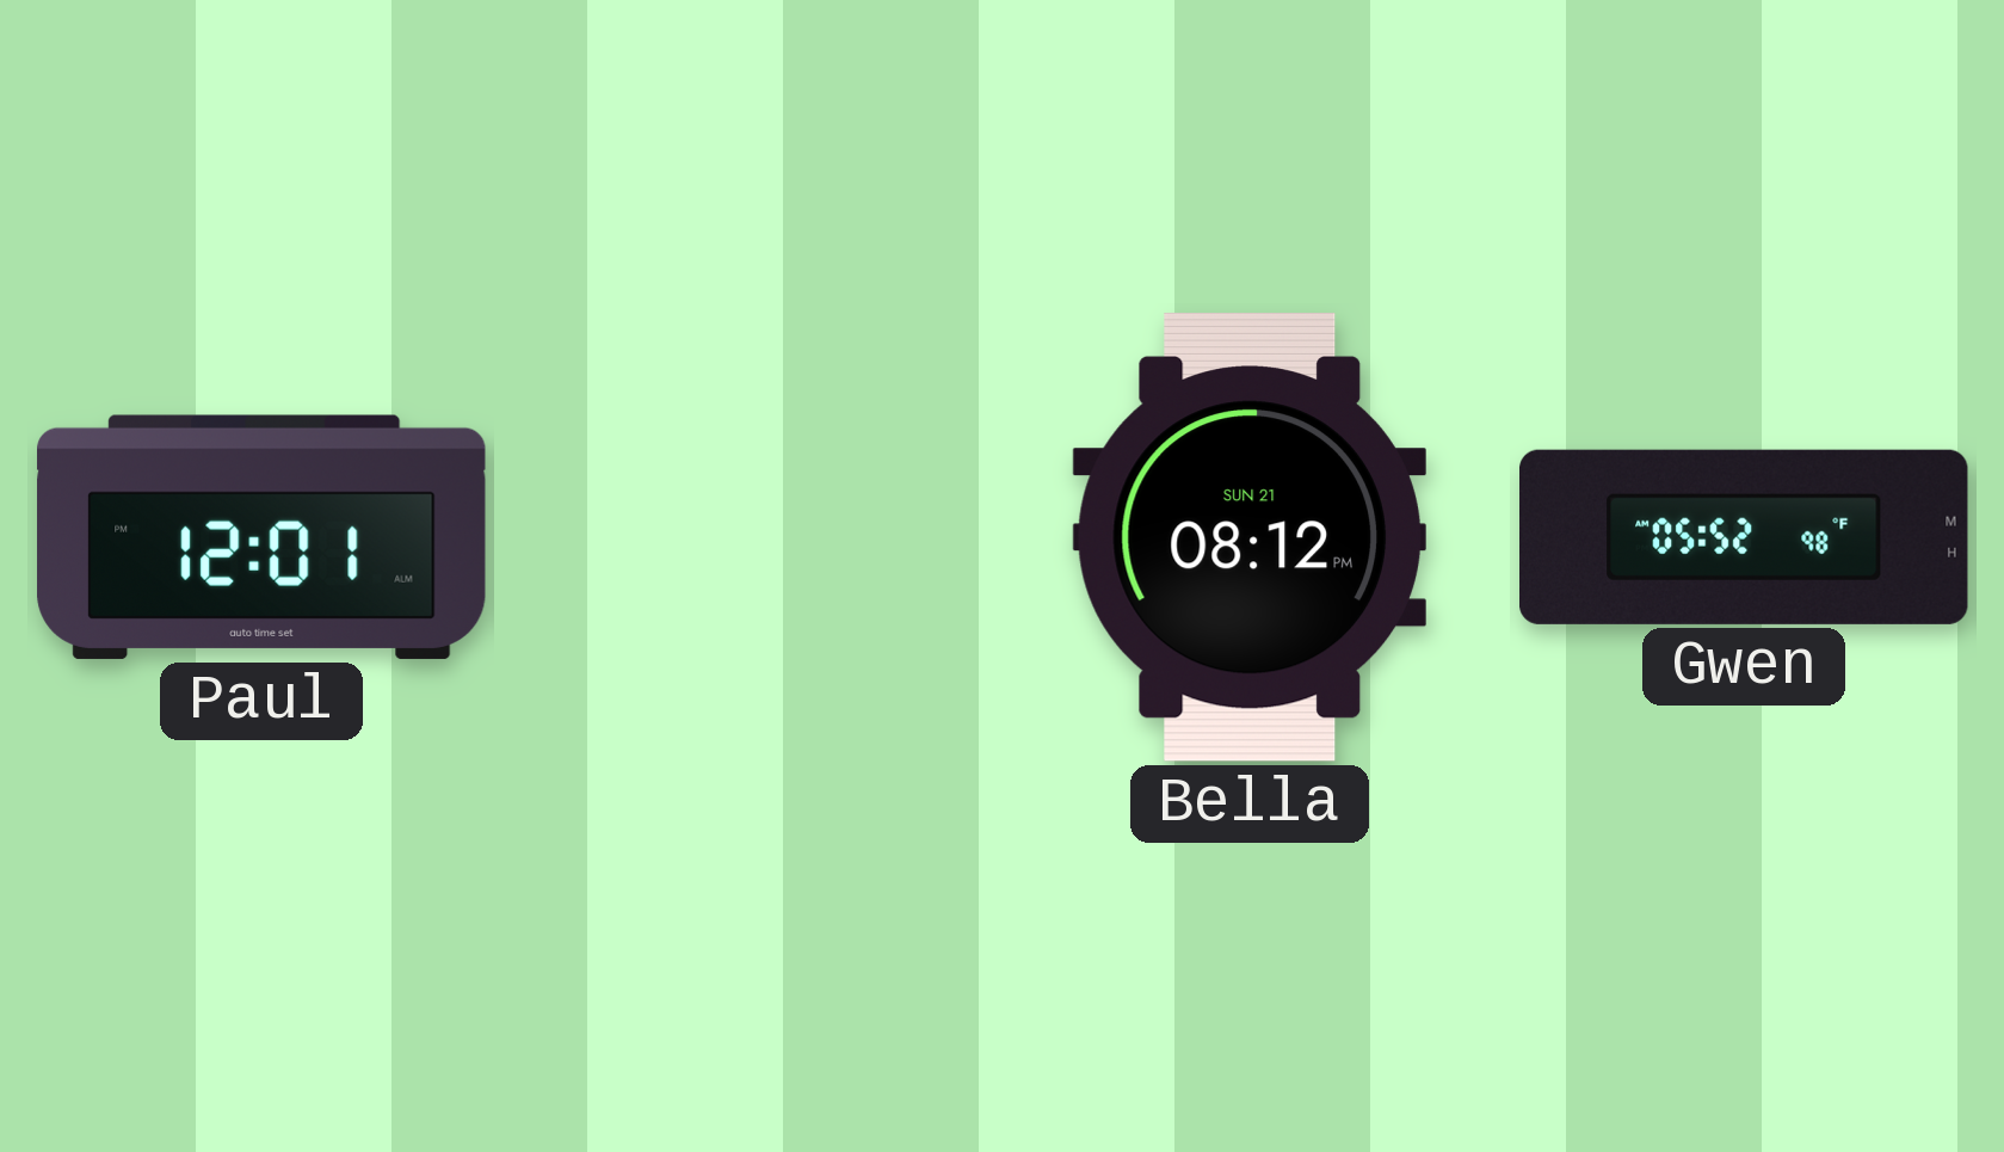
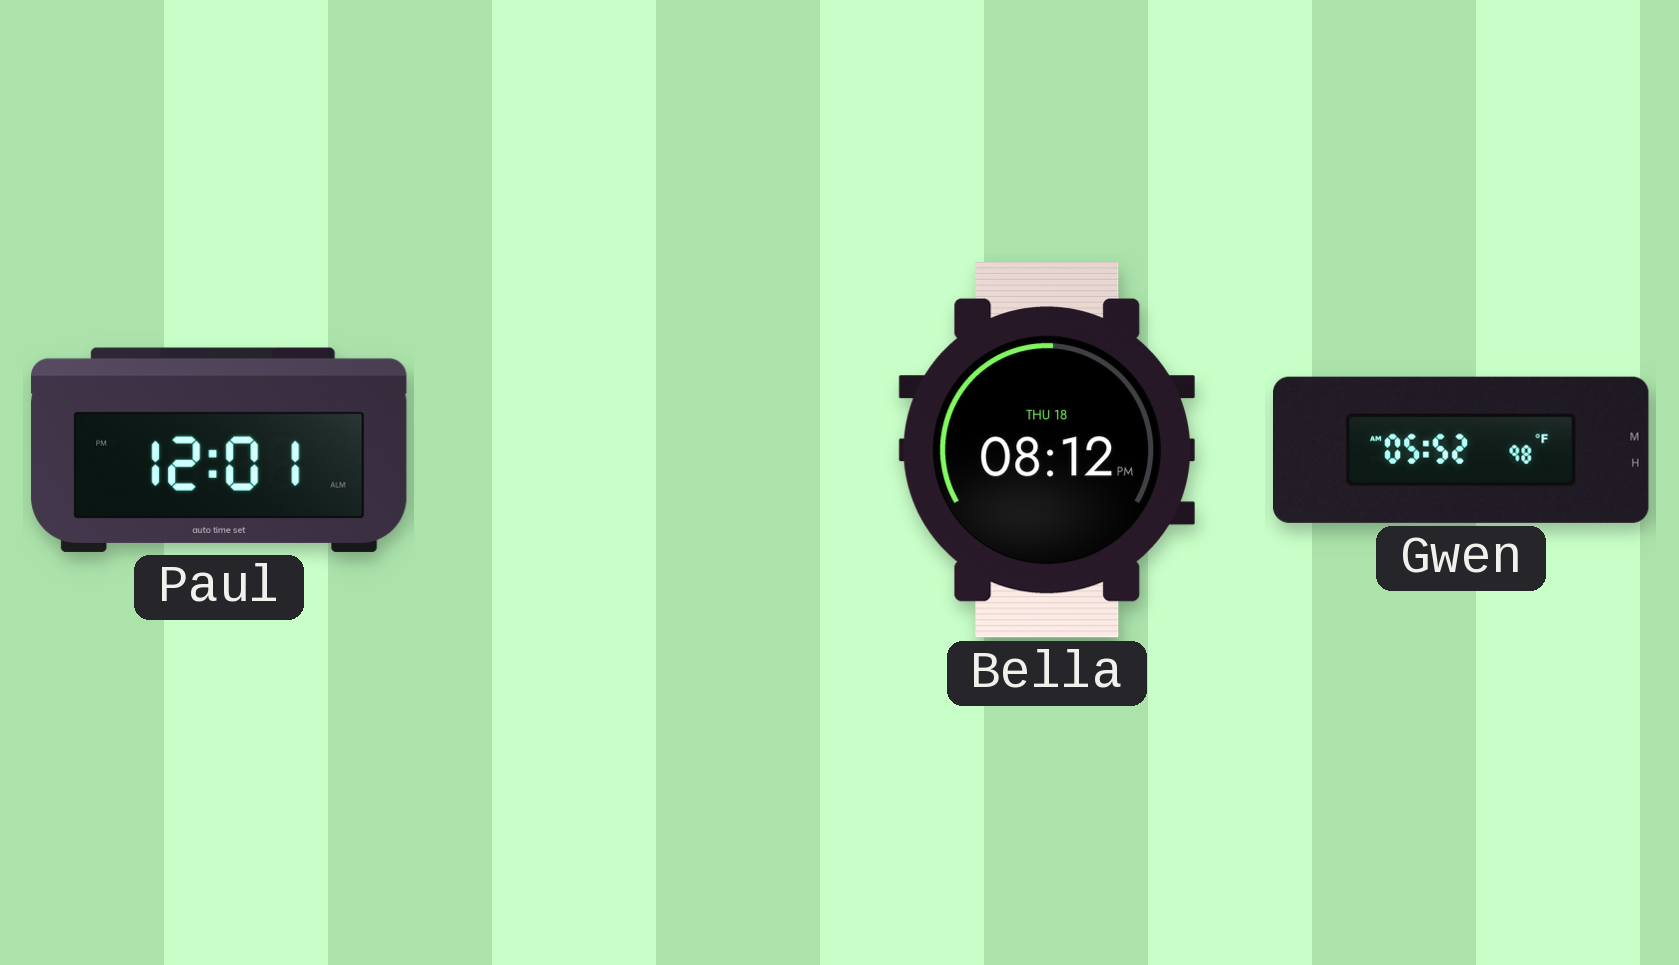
Bella date: SUN 21 -> THU 18 (1047, 450)
